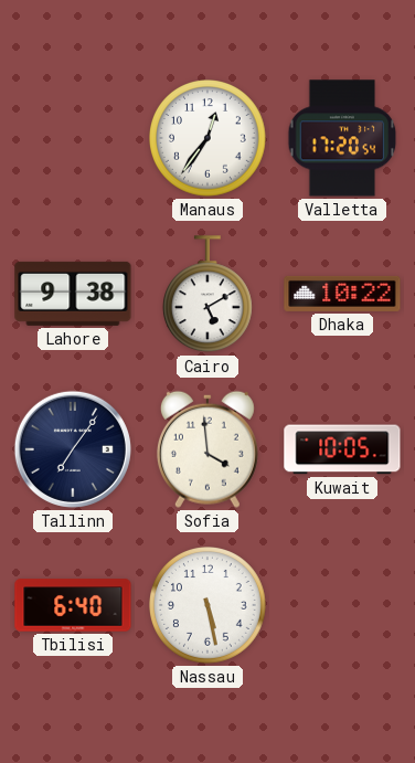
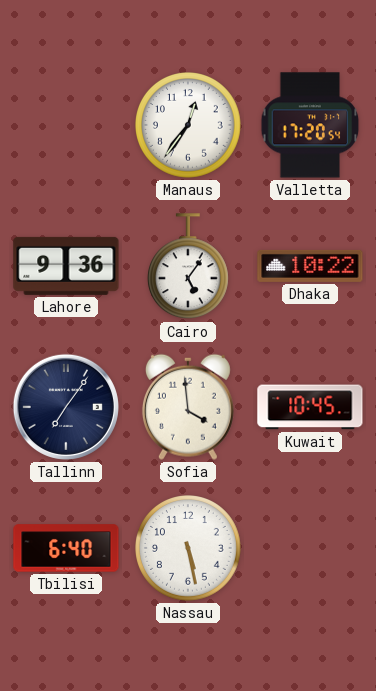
Lahore: 9:38 -> 9:36 (66, 266)
Cairo: 5:10 -> 5:06 (188, 267)
Kuwait: 10:05 -> 10:45 (310, 407)
